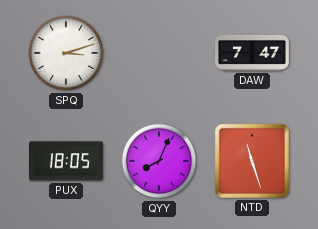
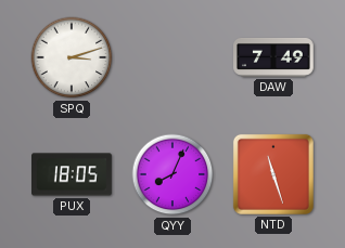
DAW: 7:47 -> 7:49 (274, 57)
